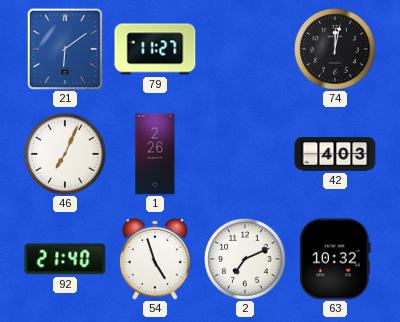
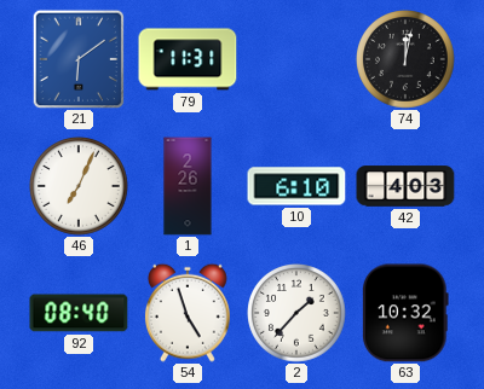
79: 11:27 -> 11:31 (188, 59)
10: none -> 6:10 (296, 186)
92: 21:40 -> 08:40 (79, 313)
2: 7:11 -> 1:37 (296, 313)
